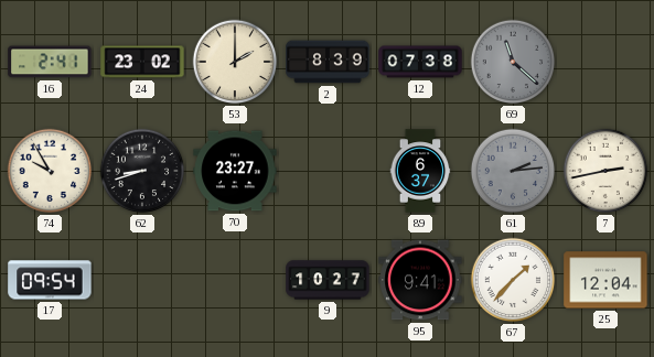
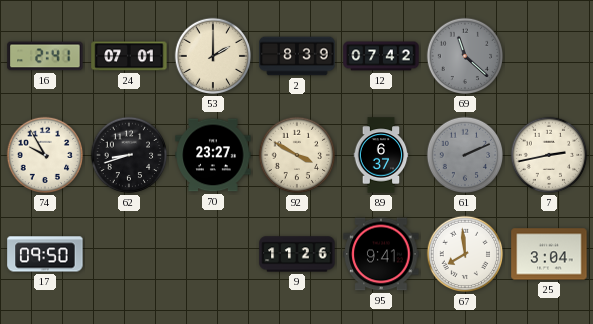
24: 23:02 -> 07:01 (129, 56)
12: 07:38 -> 07:42 (381, 56)
92: none -> 3:50 (297, 155)
61: 2:14 -> 2:11 (465, 155)
17: 09:54 -> 09:50 (45, 254)
9: 10:27 -> 11:26 (297, 254)
67: 1:37 -> 7:59 (465, 254)
25: 12:04 -> 3:04 (549, 254)
